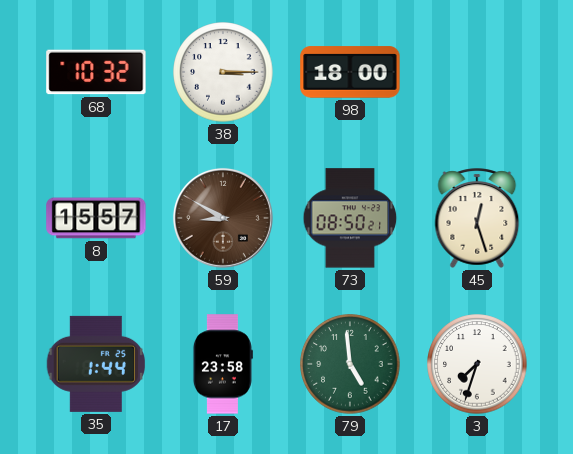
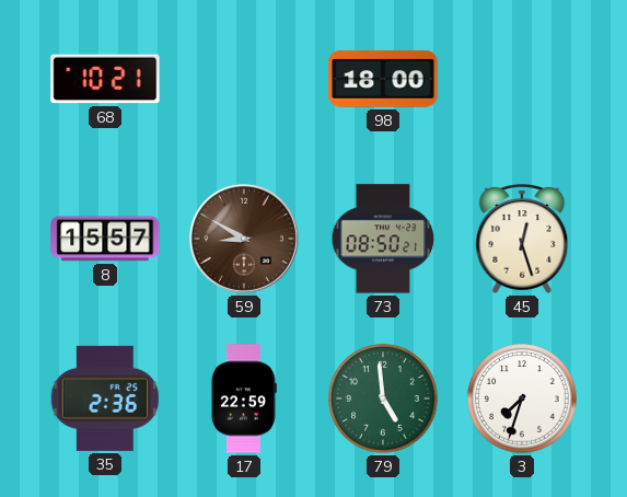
68: 10:32 -> 10:21 (105, 79)
38: 3:15 -> none (223, 72)
35: 1:44 -> 2:36 (105, 398)
17: 23:58 -> 22:59 (243, 398)
